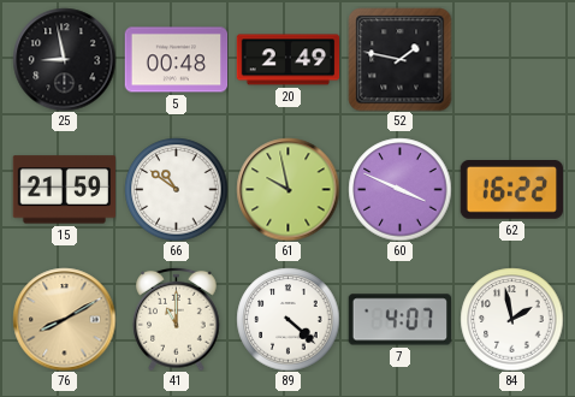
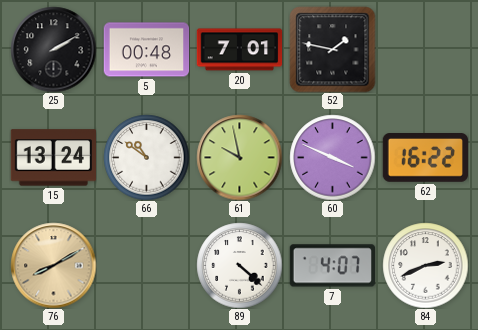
25: 8:58 -> 2:10 (53, 49)
20: 2:49 -> 7:01 (239, 50)
15: 21:59 -> 13:24 (53, 158)
41: 11:00 -> none (177, 319)
84: 1:58 -> 2:41 (425, 265)
